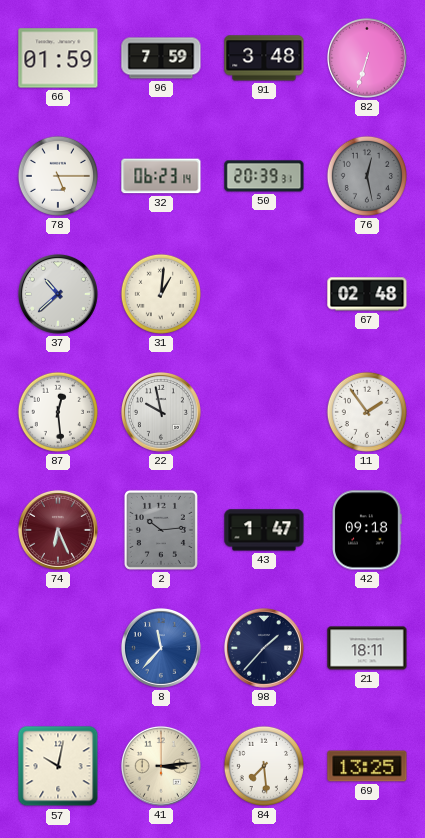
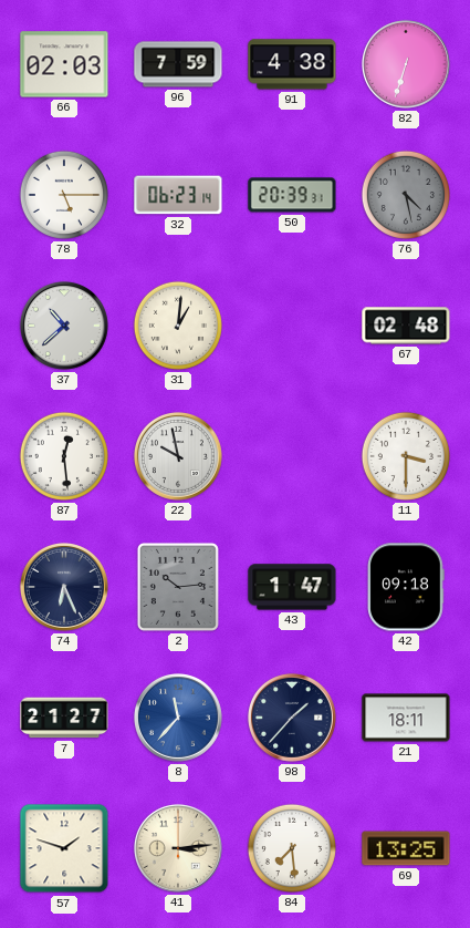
66: 01:59 -> 02:03 (64, 64)
91: 3:48 -> 4:38 (292, 64)
76: 12:28 -> 4:28 (406, 195)
11: 1:54 -> 3:30 (406, 456)
74 dial: burgundy -> navy (64, 587)
7: none -> 21:27 (64, 718)
57: 10:02 -> 1:48 (64, 848)
